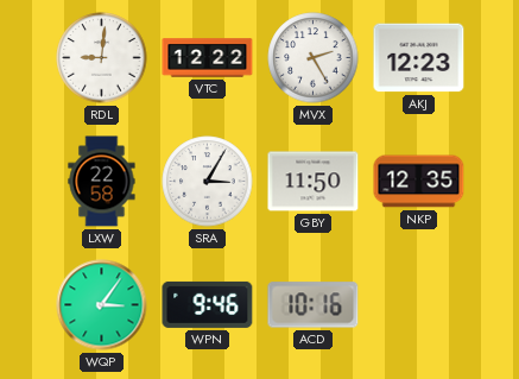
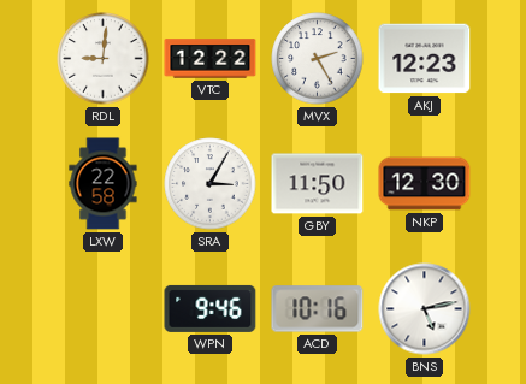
NKP: 12:35 -> 12:30 (425, 184)
WQP: 3:06 -> none (102, 305)
BNS: none -> 5:13 (425, 309)
